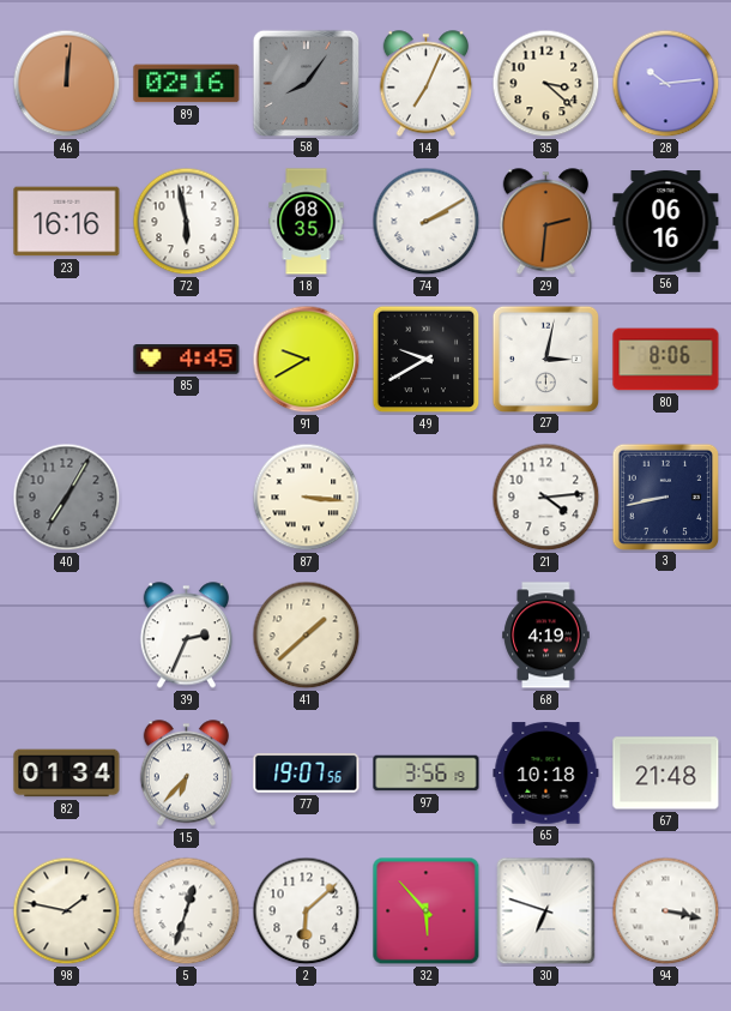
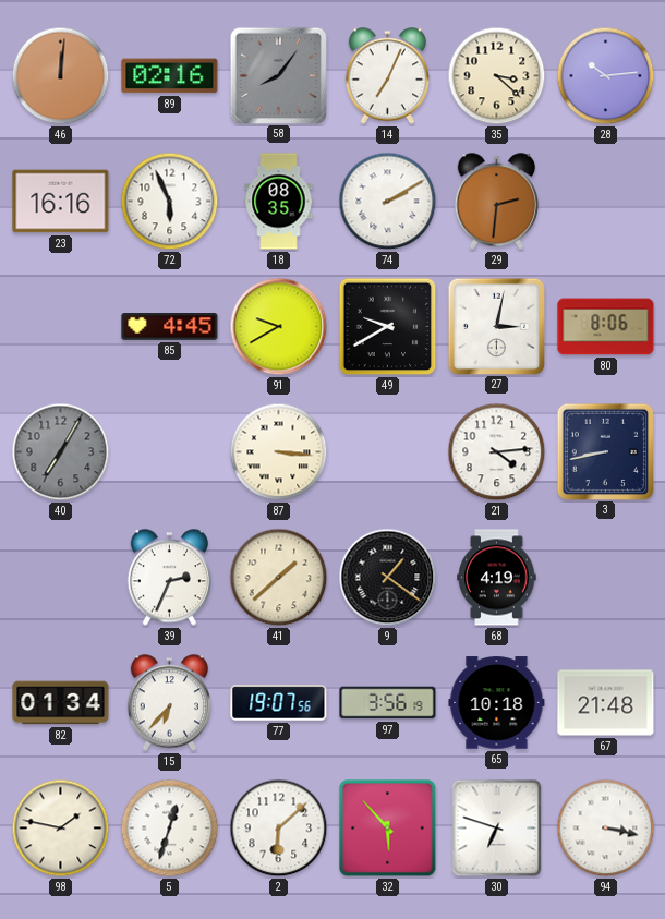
72: 5:58 -> 5:56 (170, 202)
56: 06:16 -> none (666, 222)
9: none -> 1:21 (388, 578)
